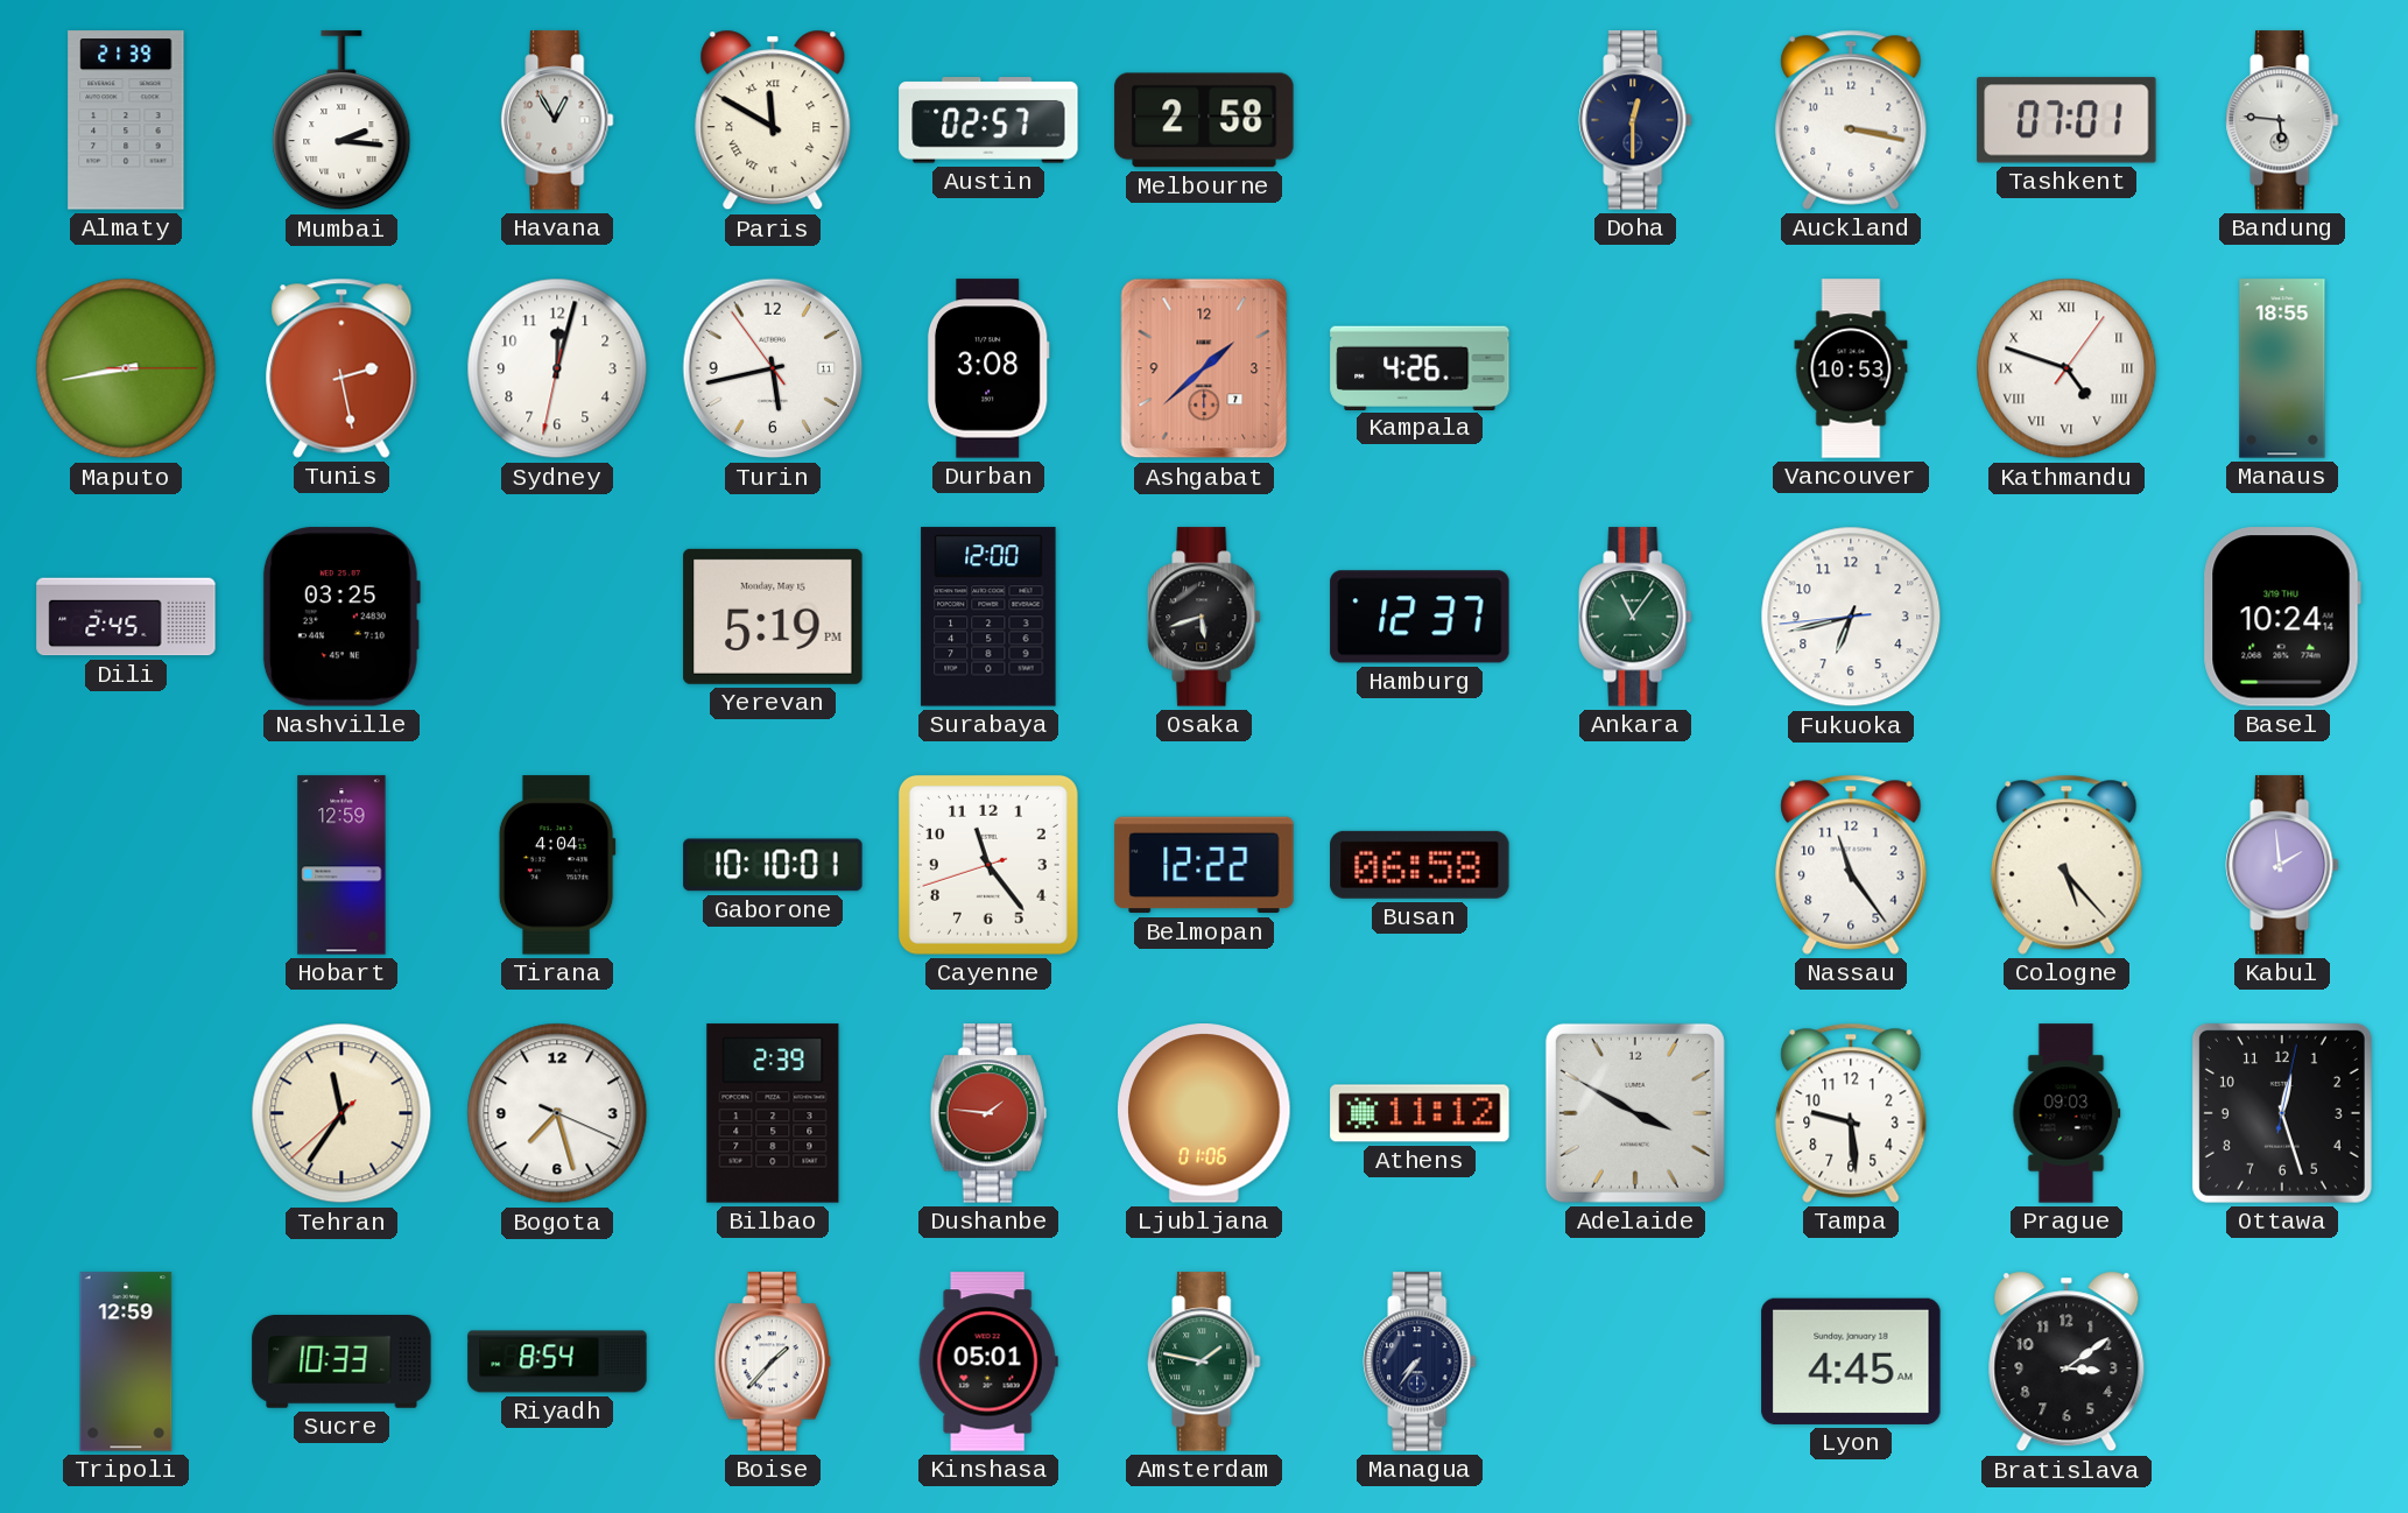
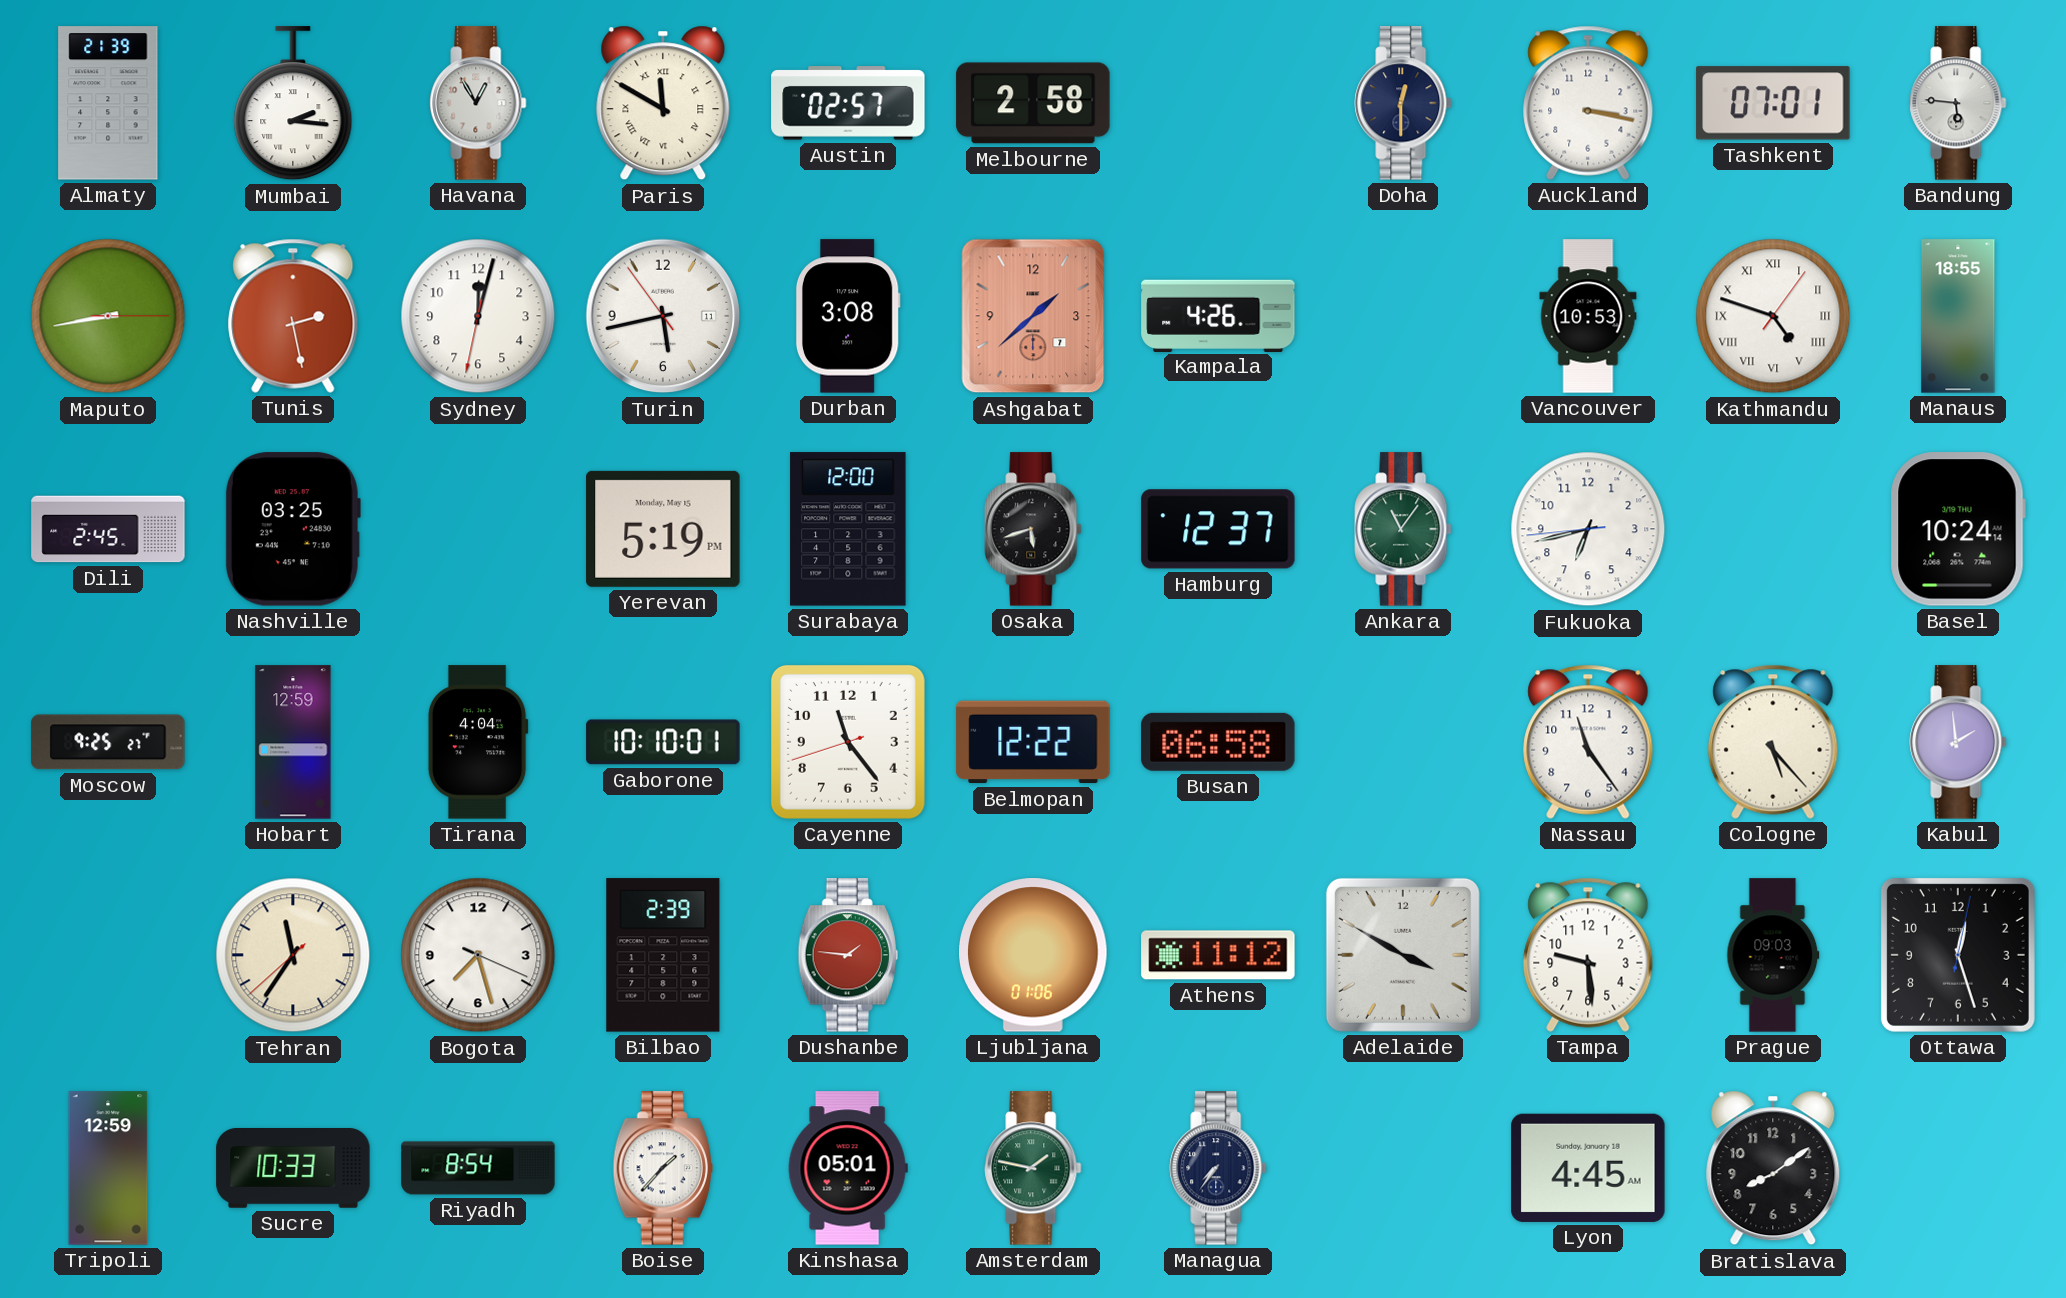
Moscow: none -> 9:25 (108, 742)
Bratislava: 3:09 -> 8:09 (1773, 1168)
